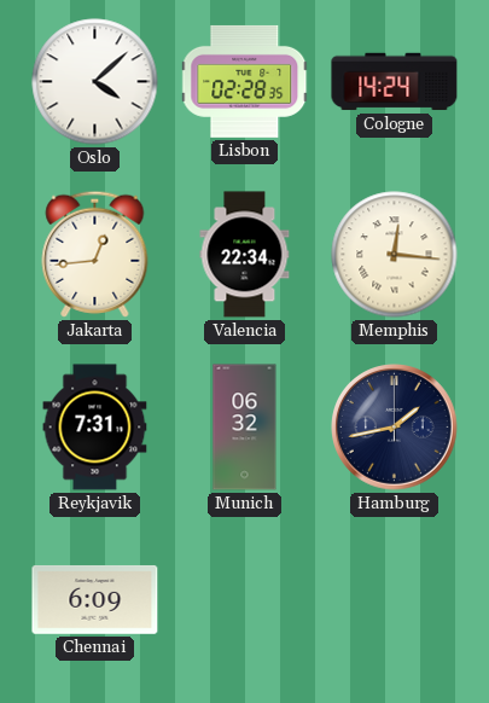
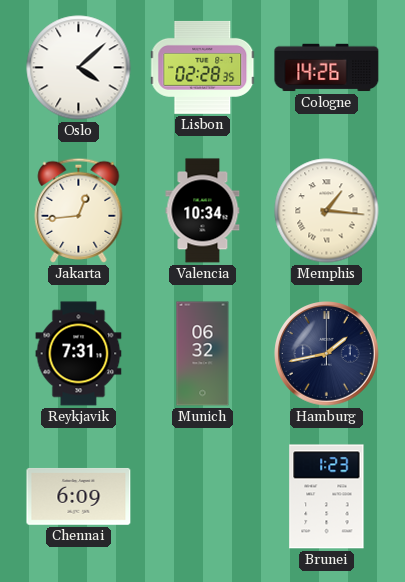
Cologne: 14:24 -> 14:26 (327, 68)
Valencia: 22:34 -> 10:34 (203, 211)
Memphis: 12:16 -> 1:16 (327, 211)
Brunei: none -> 1:23 (327, 497)
